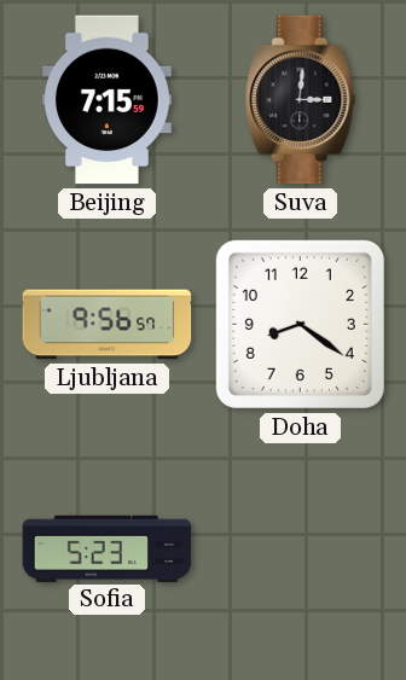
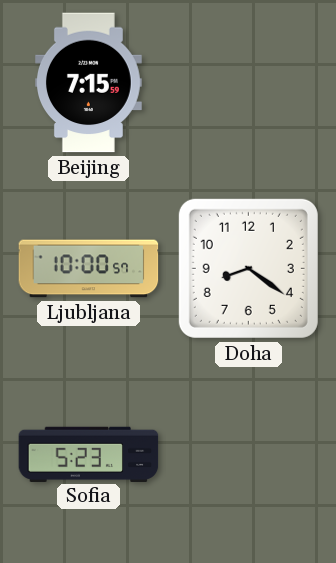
Suva: 3:01 -> none (301, 100)
Ljubljana: 9:56 -> 10:00 (89, 269)
